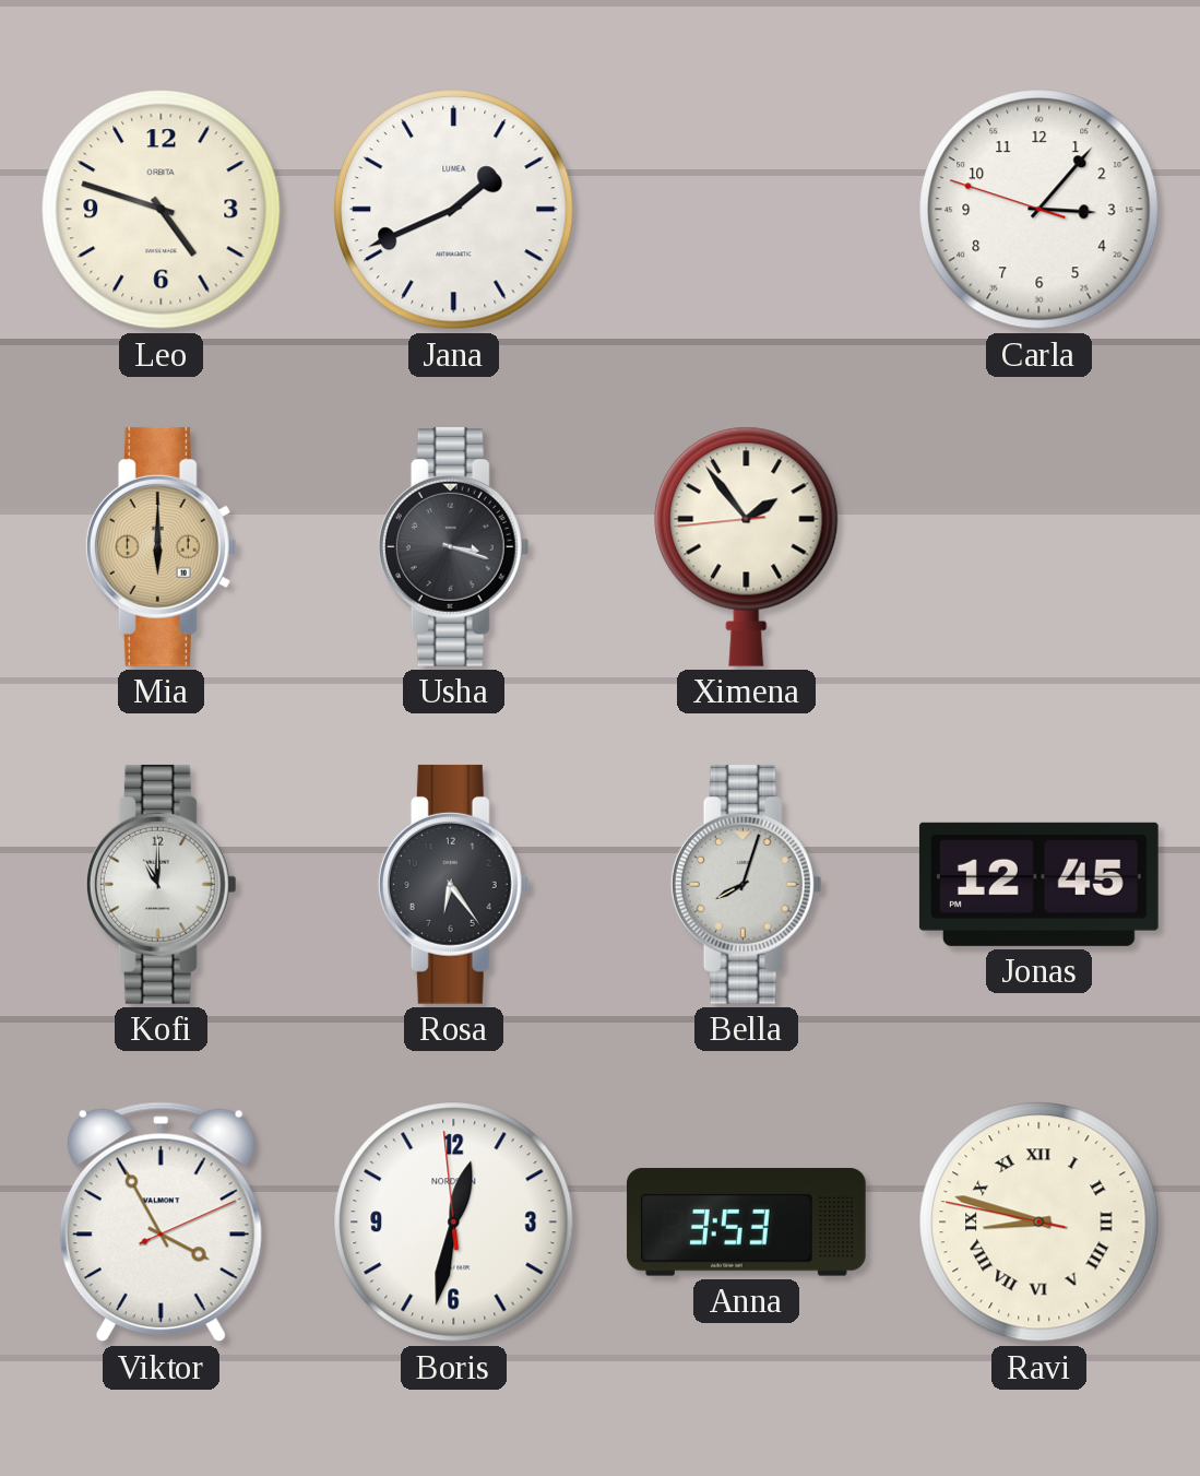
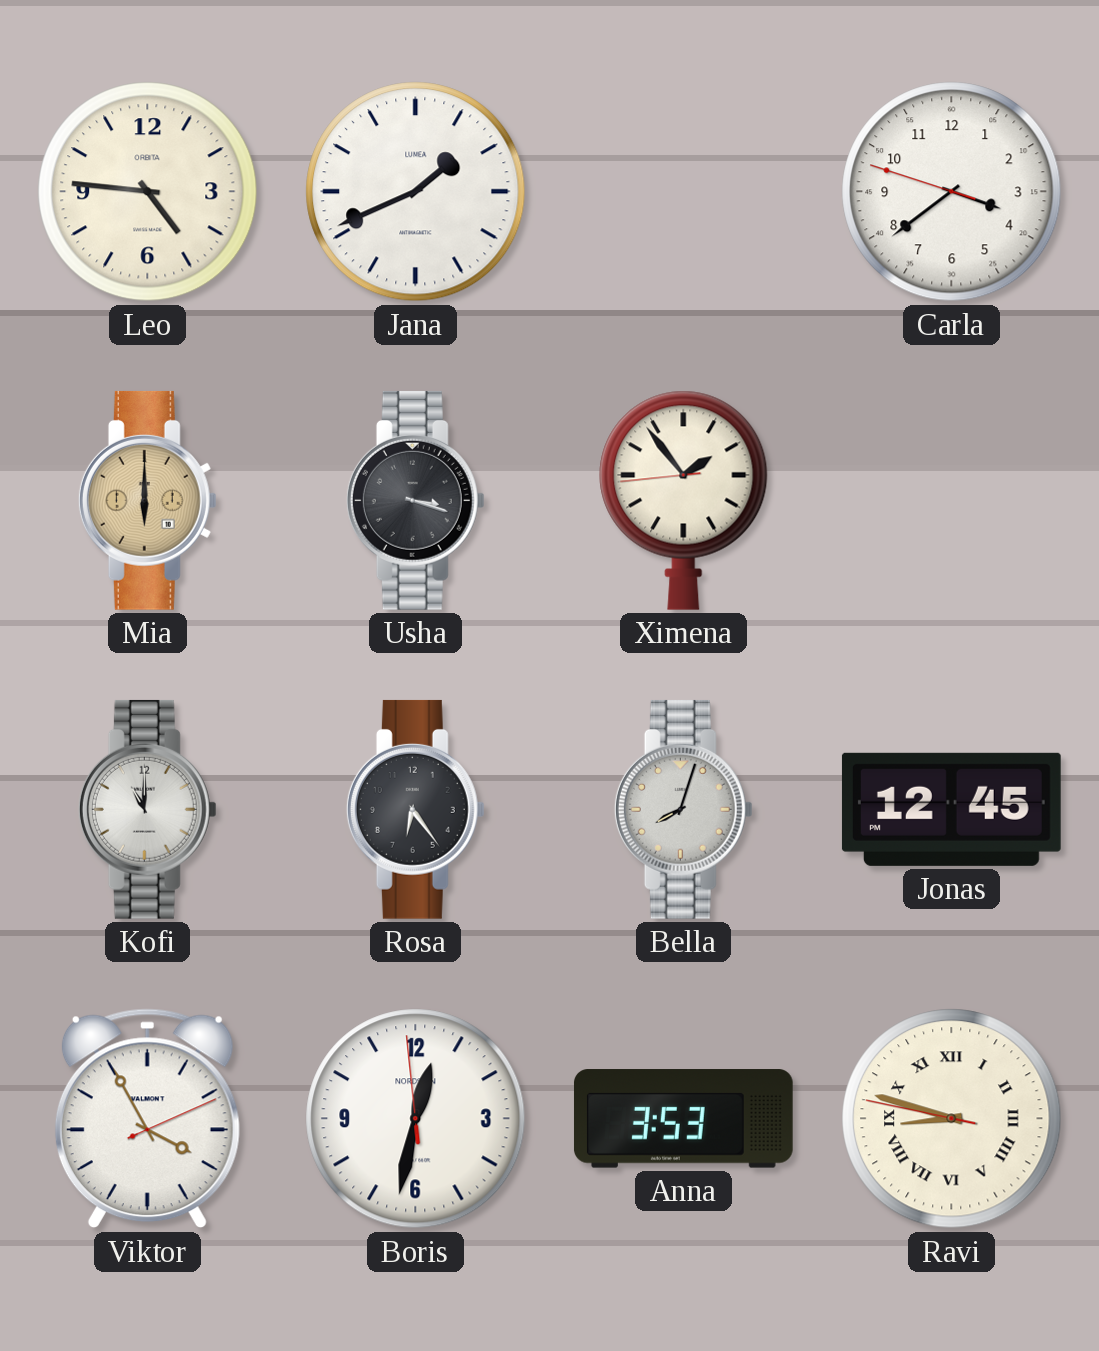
Leo: 4:48 -> 4:46 (148, 192)
Carla: 3:06 -> 3:38 (952, 192)
